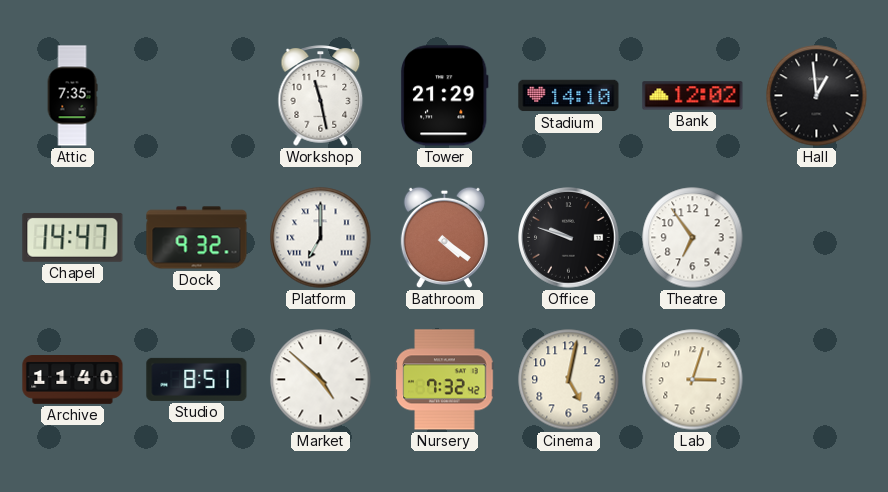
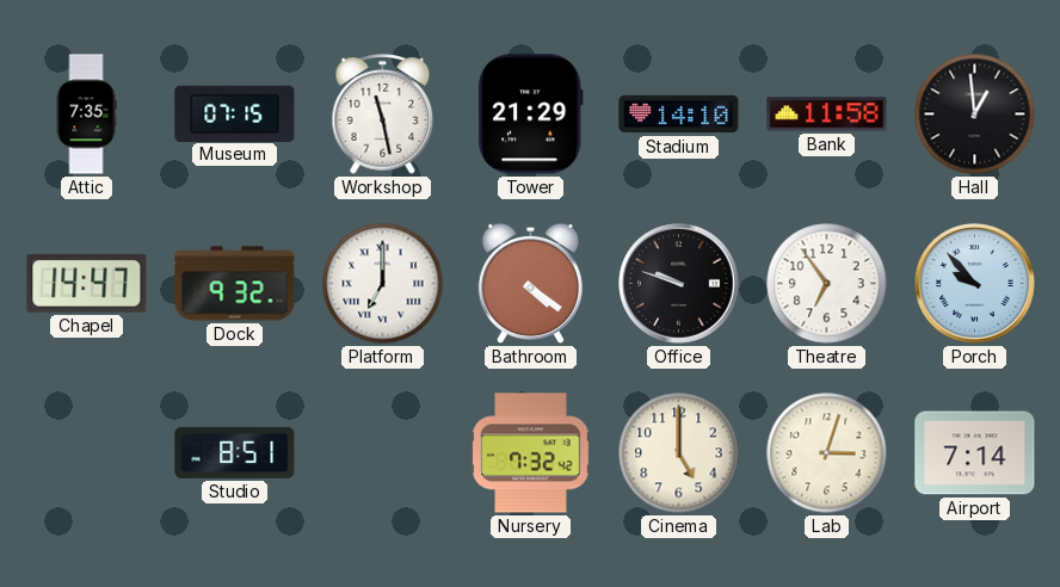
Museum: none -> 07:15 (235, 113)
Bank: 12:02 -> 11:58 (827, 115)
Porch: none -> 9:53 (975, 284)
Archive: 11:40 -> none (73, 380)
Market: 4:52 -> none (321, 380)
Cinema: 5:02 -> 5:00 (679, 453)
Airport: none -> 7:14 (975, 453)
